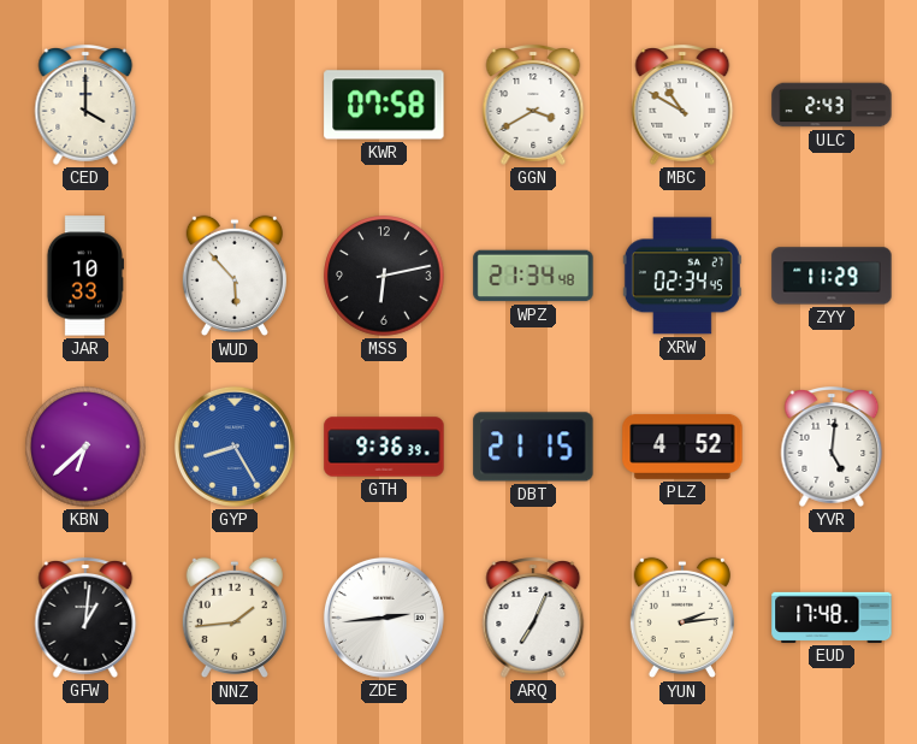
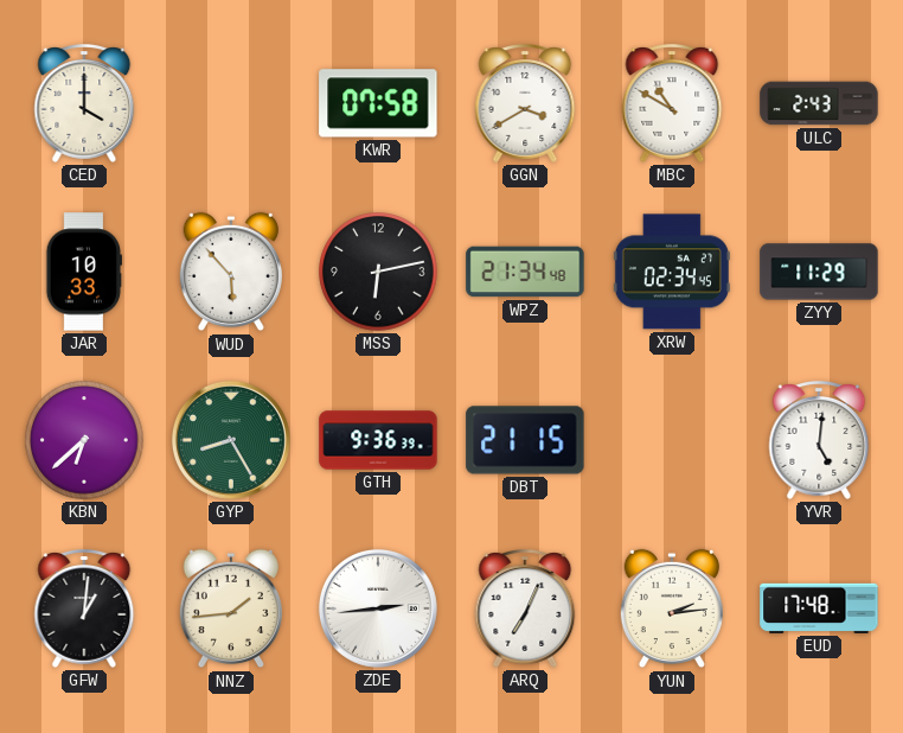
GYP dial: blue -> green (231, 440)
PLZ: 4:52 -> none (682, 447)
